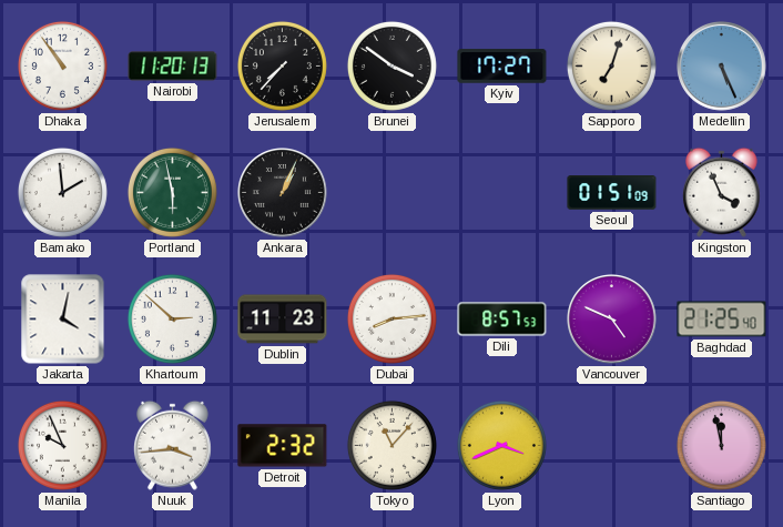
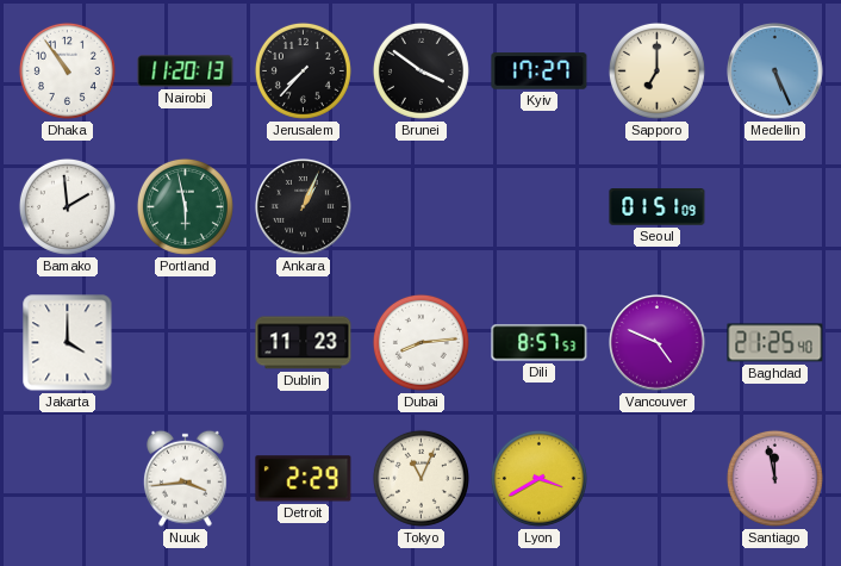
Sapporo: 7:03 -> 7:00 (656, 70)
Kingston: 3:56 -> none (721, 192)
Jakarta: 4:02 -> 4:00 (68, 343)
Khartoum: 2:52 -> none (172, 318)
Manila: 9:56 -> none (62, 445)
Detroit: 2:32 -> 2:29 (304, 479)
Tokyo: 11:07 -> 11:04 (420, 478)
Lyon: 3:41 -> 3:40 (538, 478)
